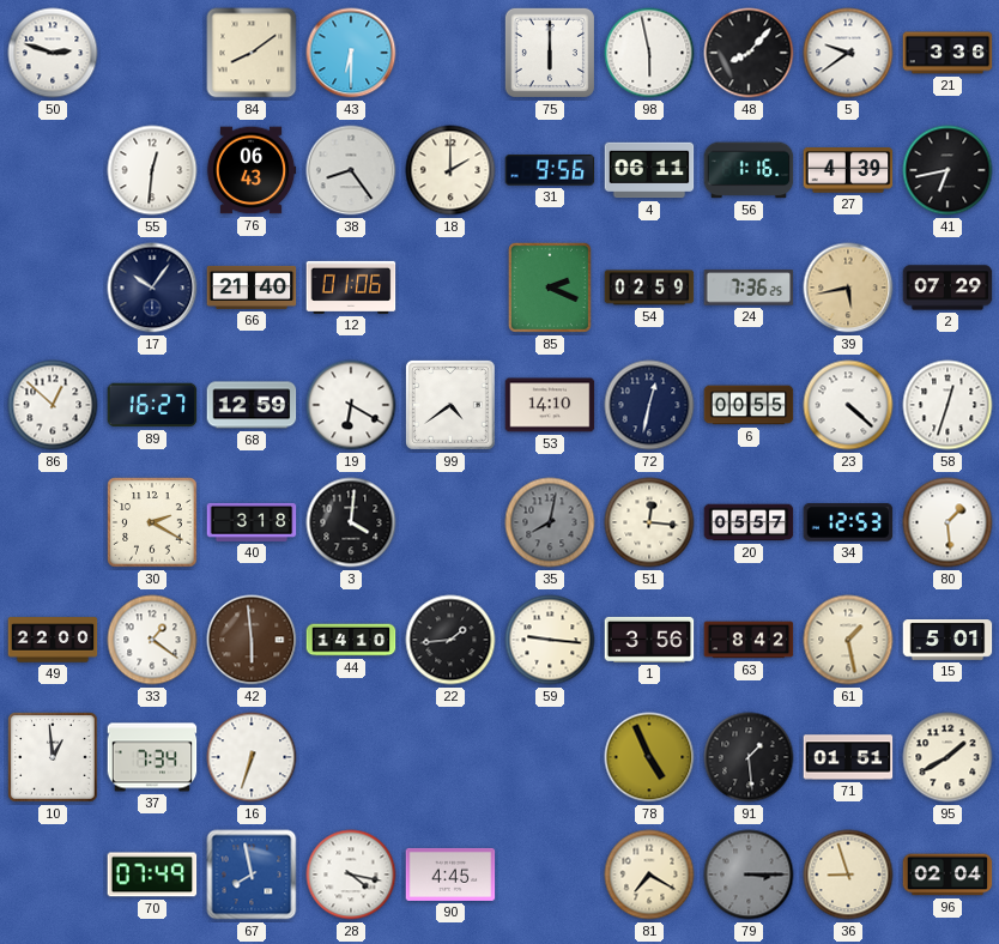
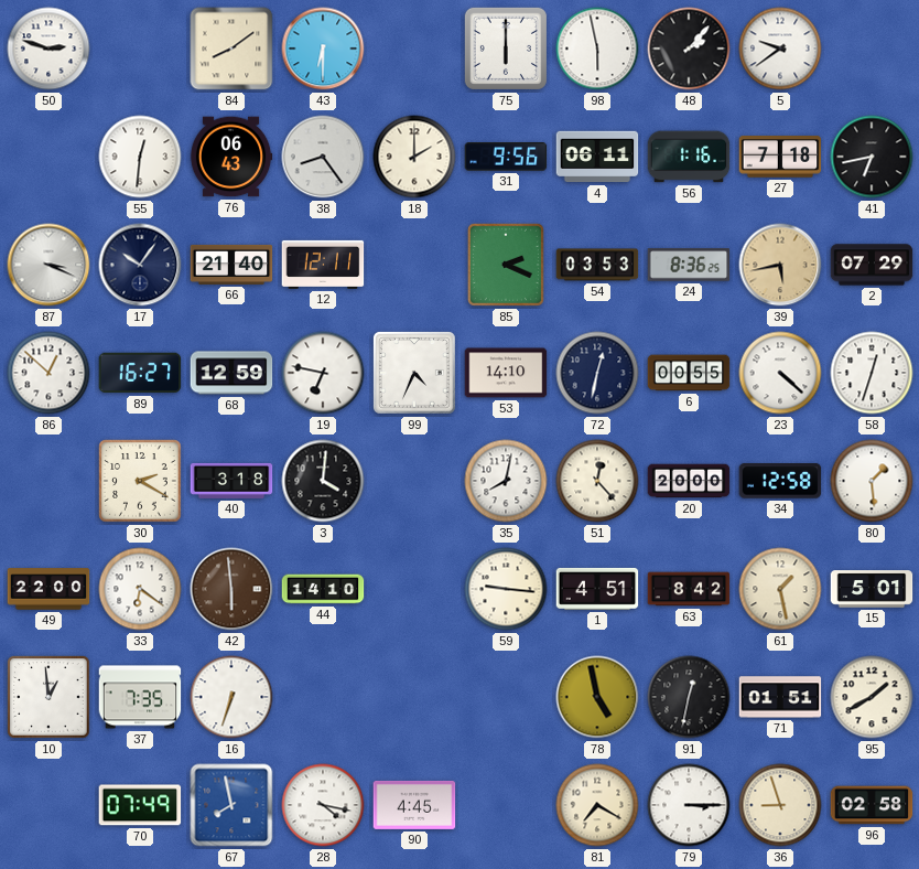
48: 8:07 -> 2:07 (689, 49)
21: 3:36 -> none (947, 53)
27: 4:39 -> 7:18 (780, 157)
87: none -> 3:19 (48, 265)
12: 01:06 -> 12:11 (323, 265)
54: 02:59 -> 03:53 (597, 265)
24: 7:36 -> 8:36 (689, 265)
19: 6:20 -> 6:47 (323, 373)
99: 4:39 -> 4:34 (414, 373)
35 dial: grey -> white (506, 481)
51: 12:16 -> 12:23 (597, 481)
20: 05:57 -> 20:00 (689, 481)
34: 12:53 -> 12:58 (780, 481)
33: 1:21 -> 6:21 (140, 589)
22: 1:44 -> none (450, 640)
1: 3:56 -> 4:51 (597, 589)
37: 7:34 -> 7:35 (140, 697)
78: 4:56 -> 4:58 (597, 697)
91: 1:29 -> 12:32 (689, 697)
79 dial: grey -> white (689, 805)
96: 02:04 -> 02:58 (872, 805)
